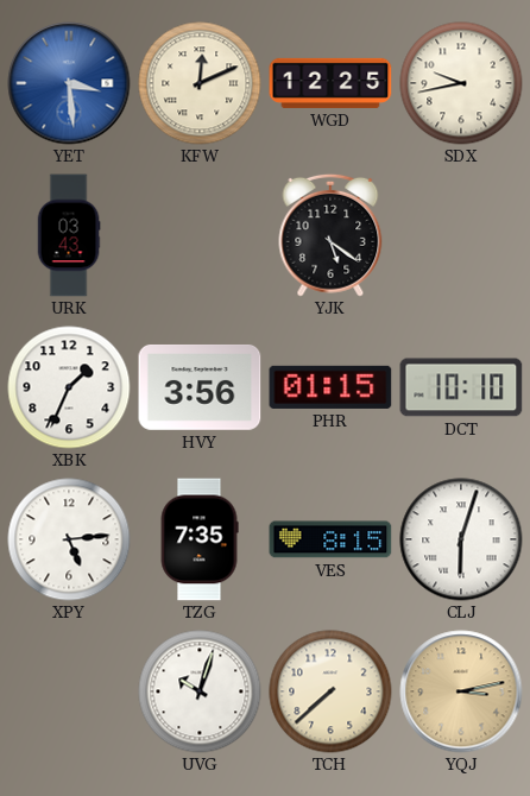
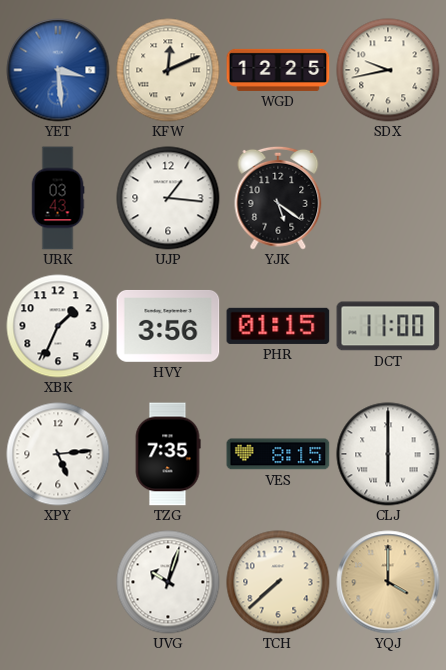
UJP: none -> 1:16 (168, 198)
DCT: 10:10 -> 11:00 (388, 326)
CLJ: 6:03 -> 6:00 (388, 454)
YQJ: 3:13 -> 4:00 (388, 582)
